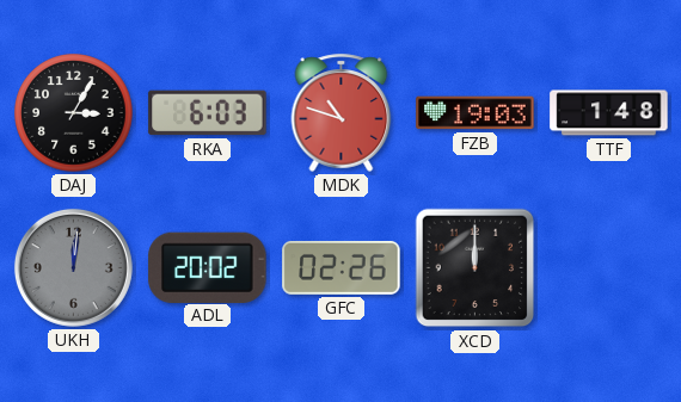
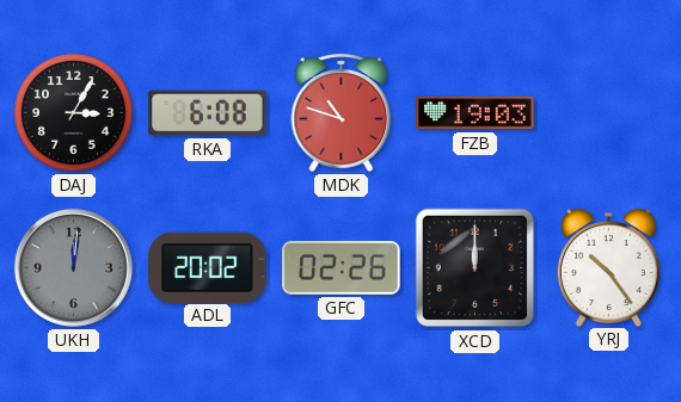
RKA: 6:03 -> 6:08 (208, 113)
TTF: 1:48 -> none (609, 113)
YRJ: none -> 10:24 (608, 267)
